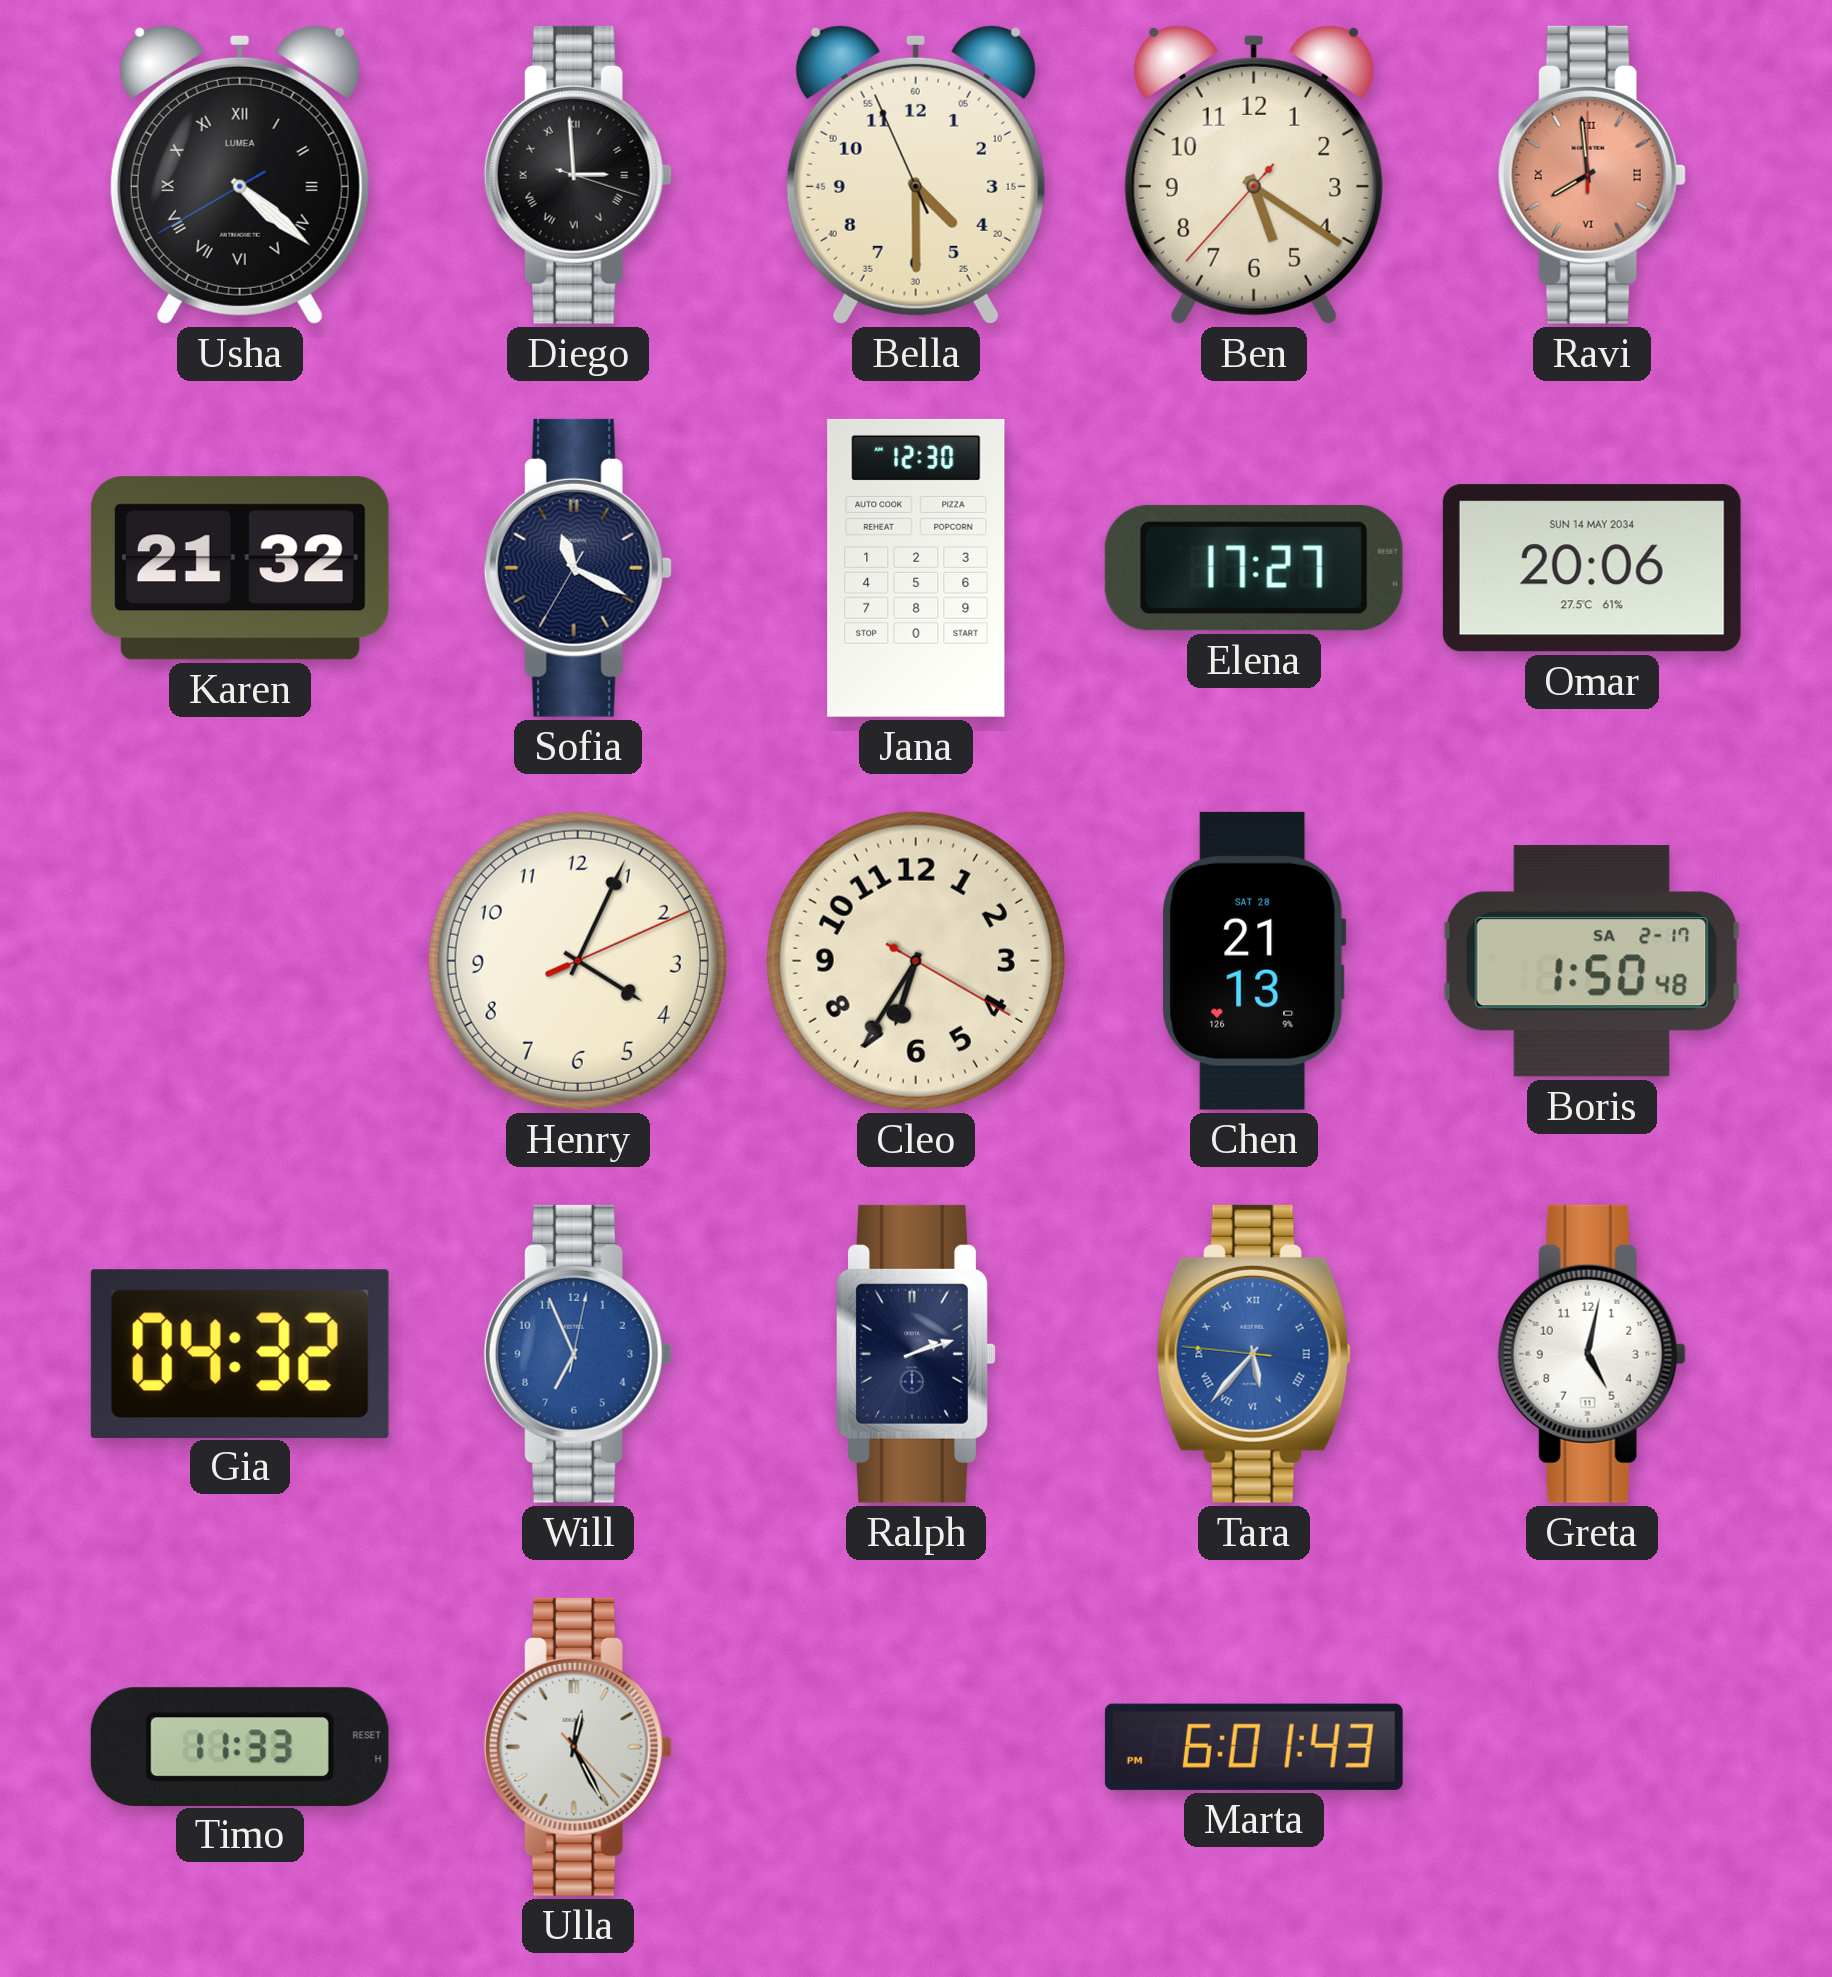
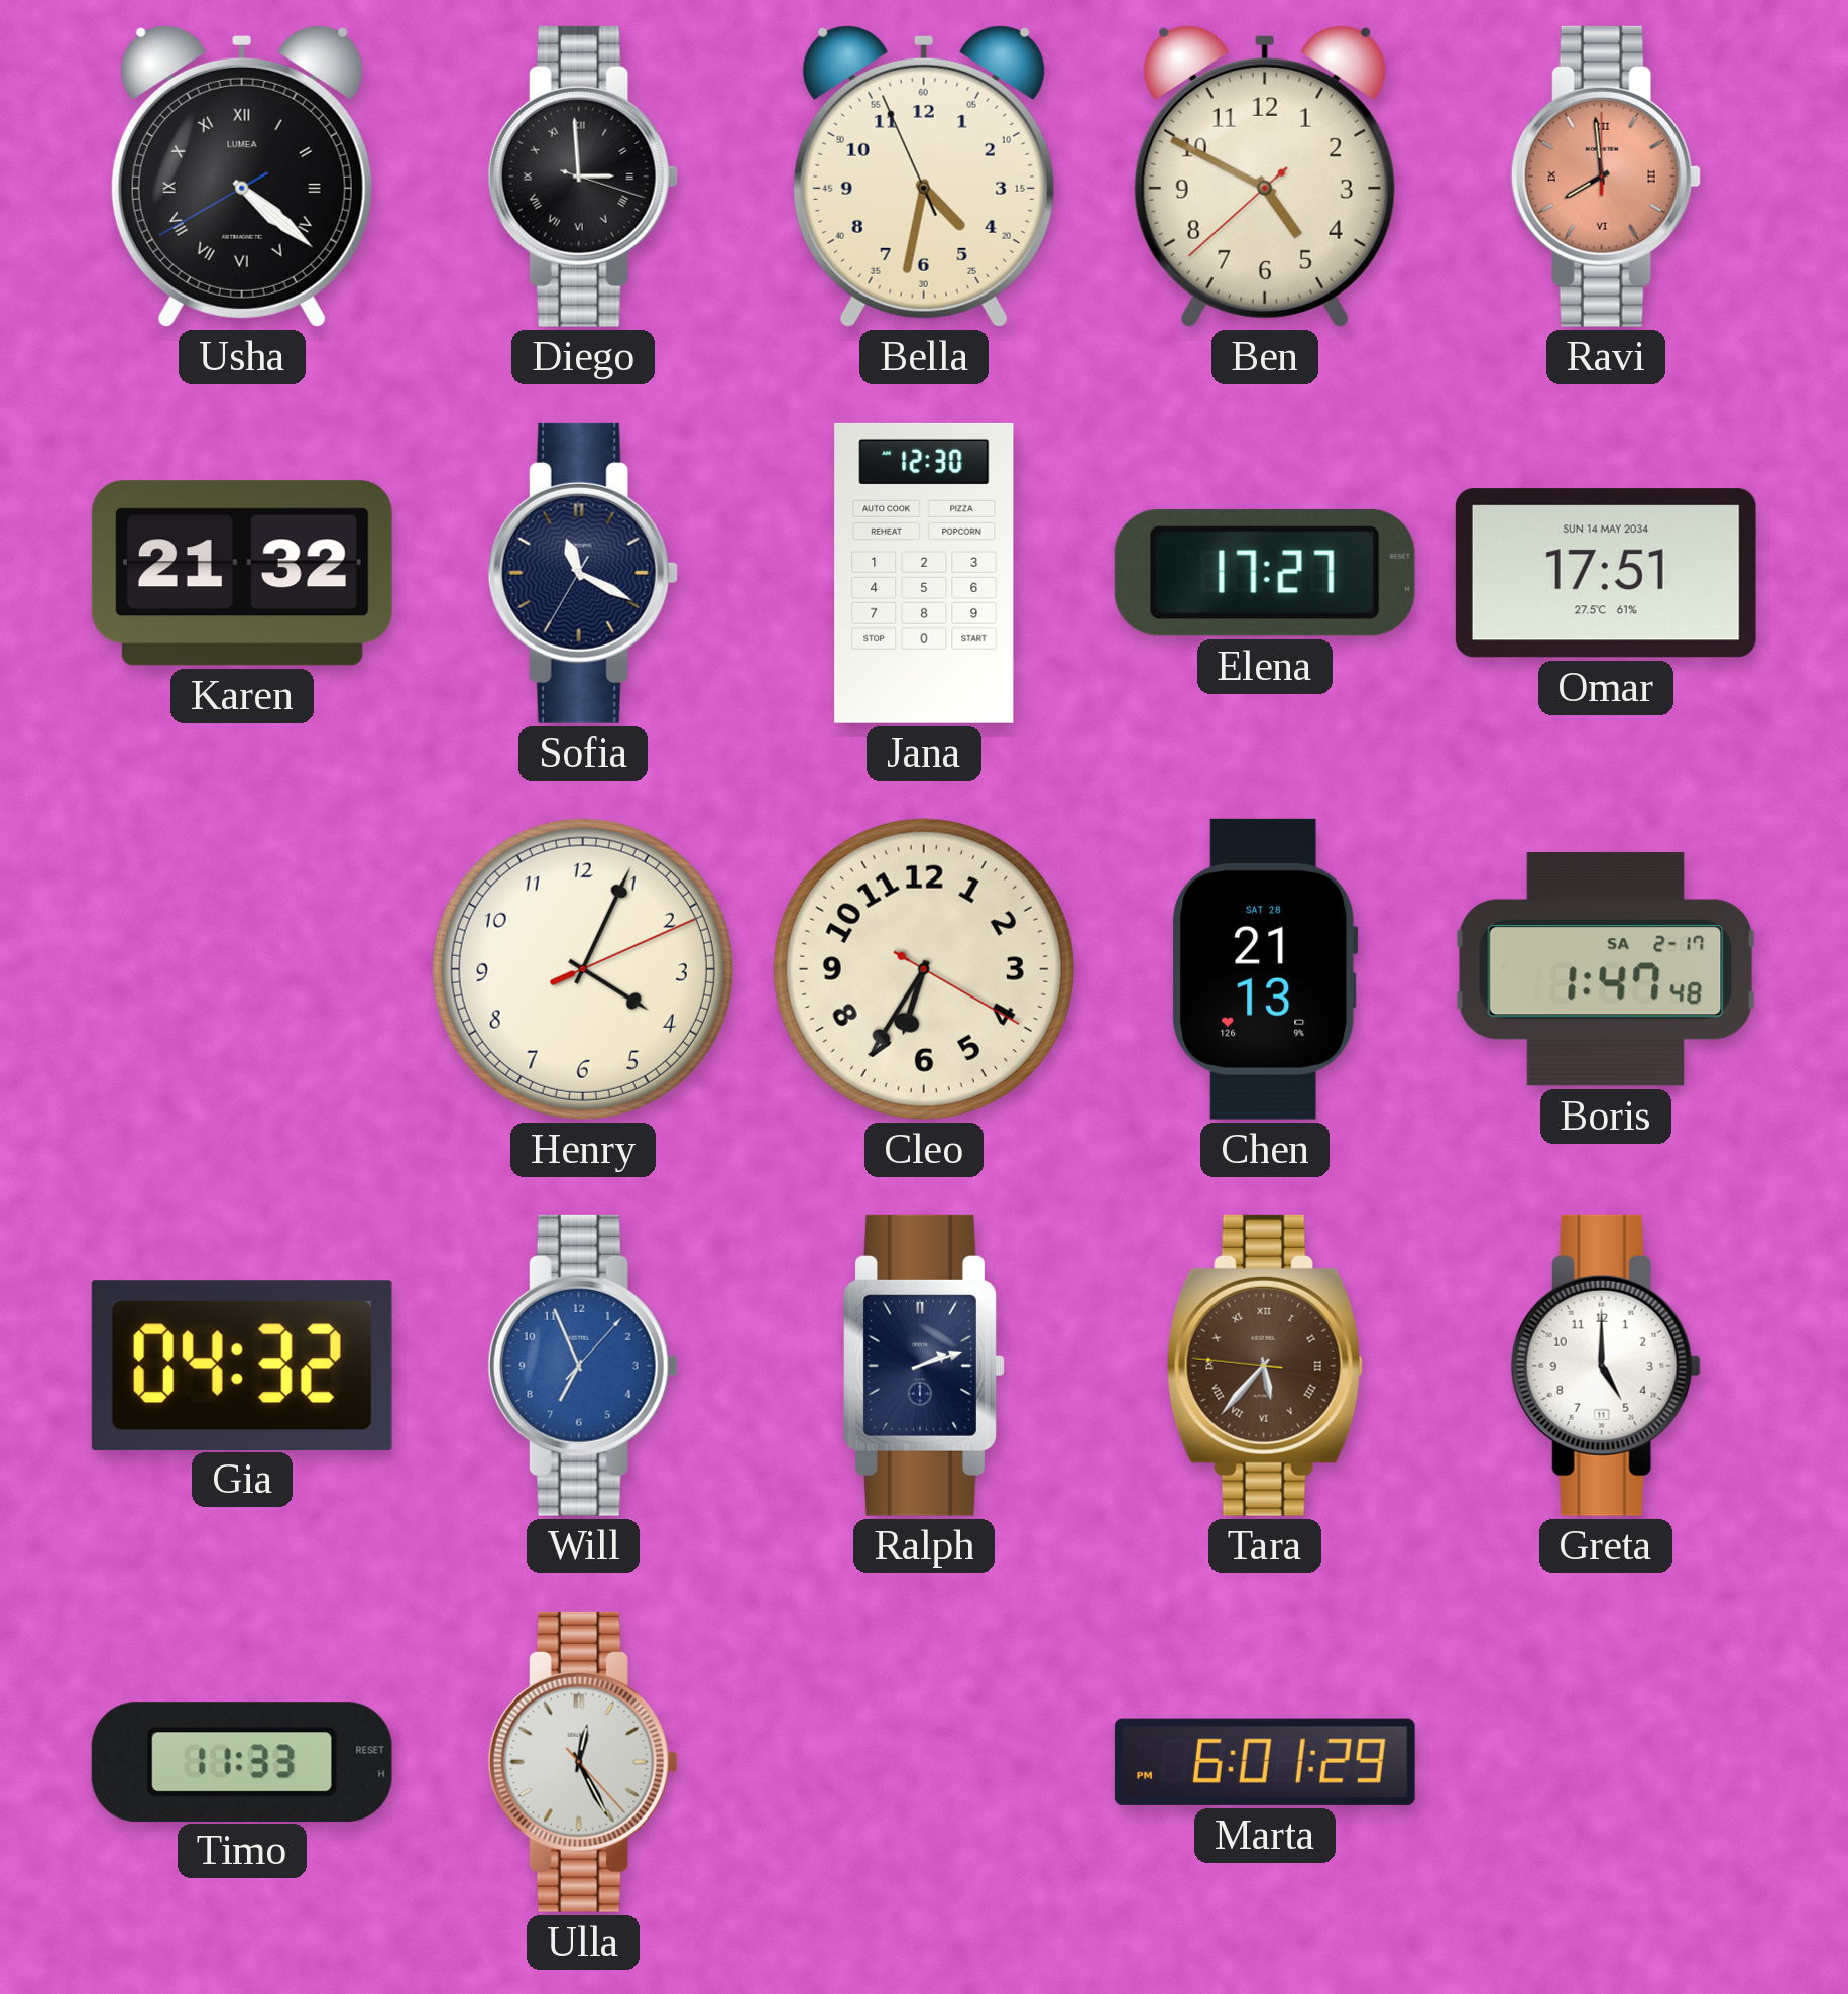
Bella: 4:29 -> 4:31 (924, 175)
Ben: 5:20 -> 4:49 (1265, 175)
Omar: 20:06 -> 17:51 (1606, 573)
Boris: 1:50 -> 1:47 (1606, 969)
Will: 6:56:02 -> 6:56:07 (583, 1366)
Tara dial: blue -> brown (1265, 1366)
Greta: 5:02 -> 5:00 (1606, 1366)
Marta: 6:01:43 PM -> 6:01:29 PM (1265, 1762)
